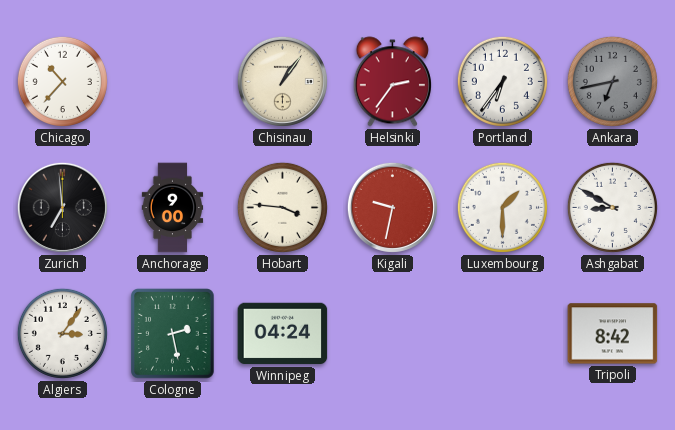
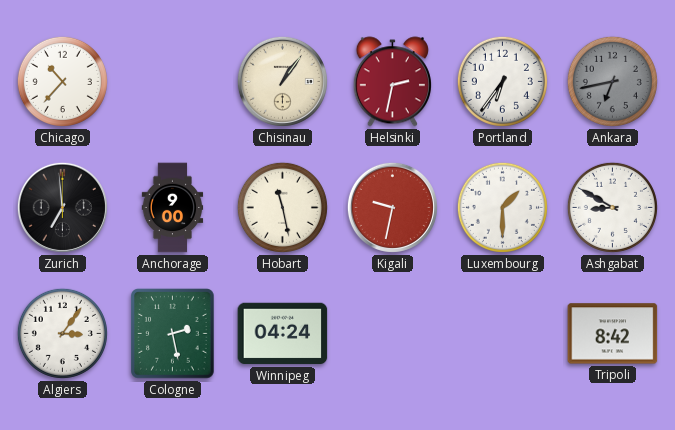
Helsinki: 2:36 -> 2:32 (392, 82)
Hobart: 3:46 -> 11:28 (282, 207)
